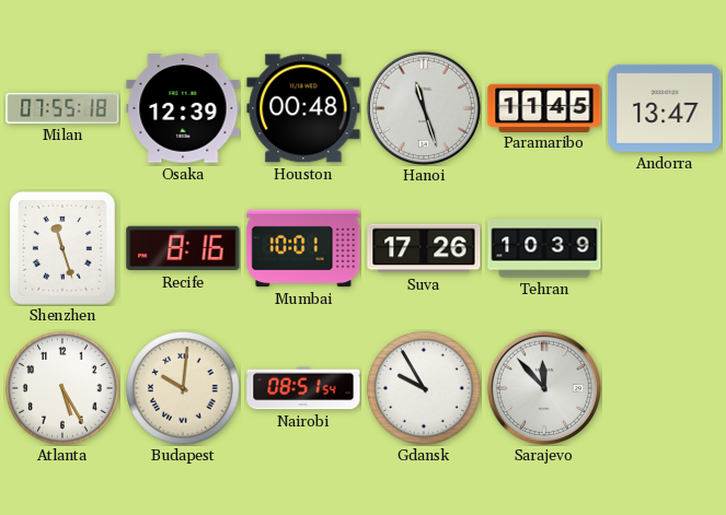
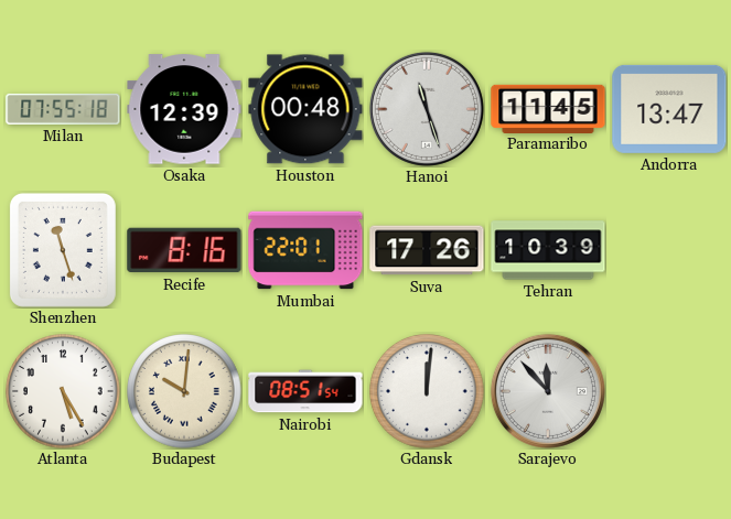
Mumbai: 10:01 -> 22:01 (305, 250)
Gdansk: 9:55 -> 12:01 (427, 391)
